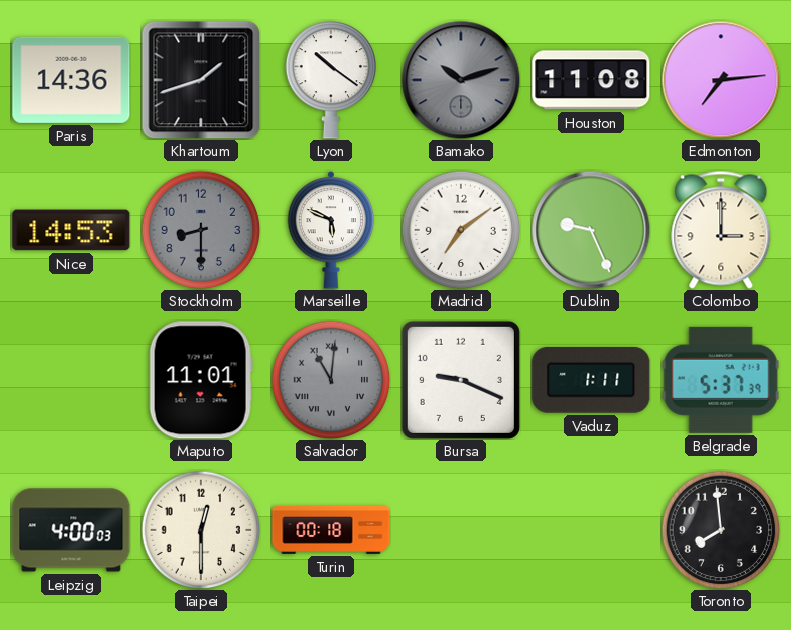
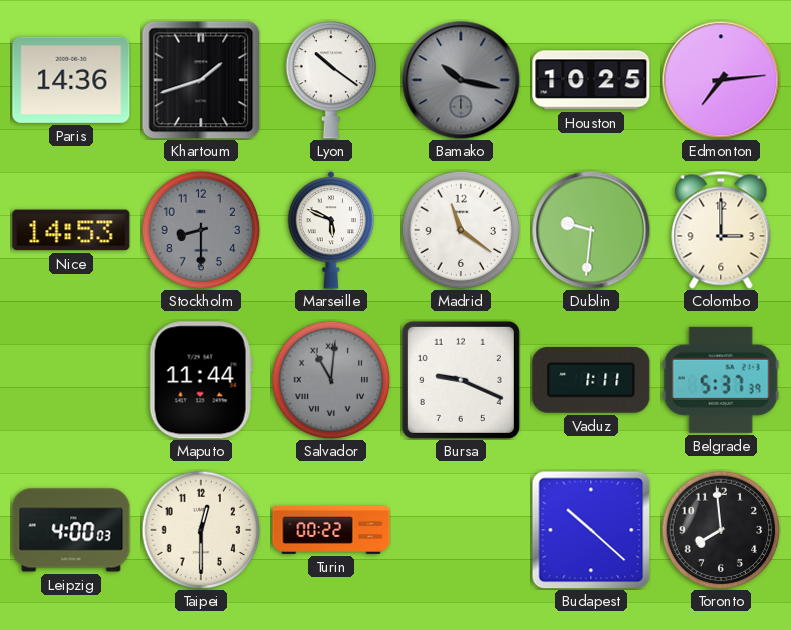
Bamako: 10:12 -> 10:17 (461, 80)
Houston: 11:08 -> 10:25 (591, 80)
Madrid: 7:09 -> 11:21 (461, 230)
Dublin: 9:26 -> 9:31 (591, 230)
Maputo: 11:01 -> 11:44 (201, 380)
Turin: 00:18 -> 00:22 (331, 530)
Budapest: none -> 10:22 (591, 530)
